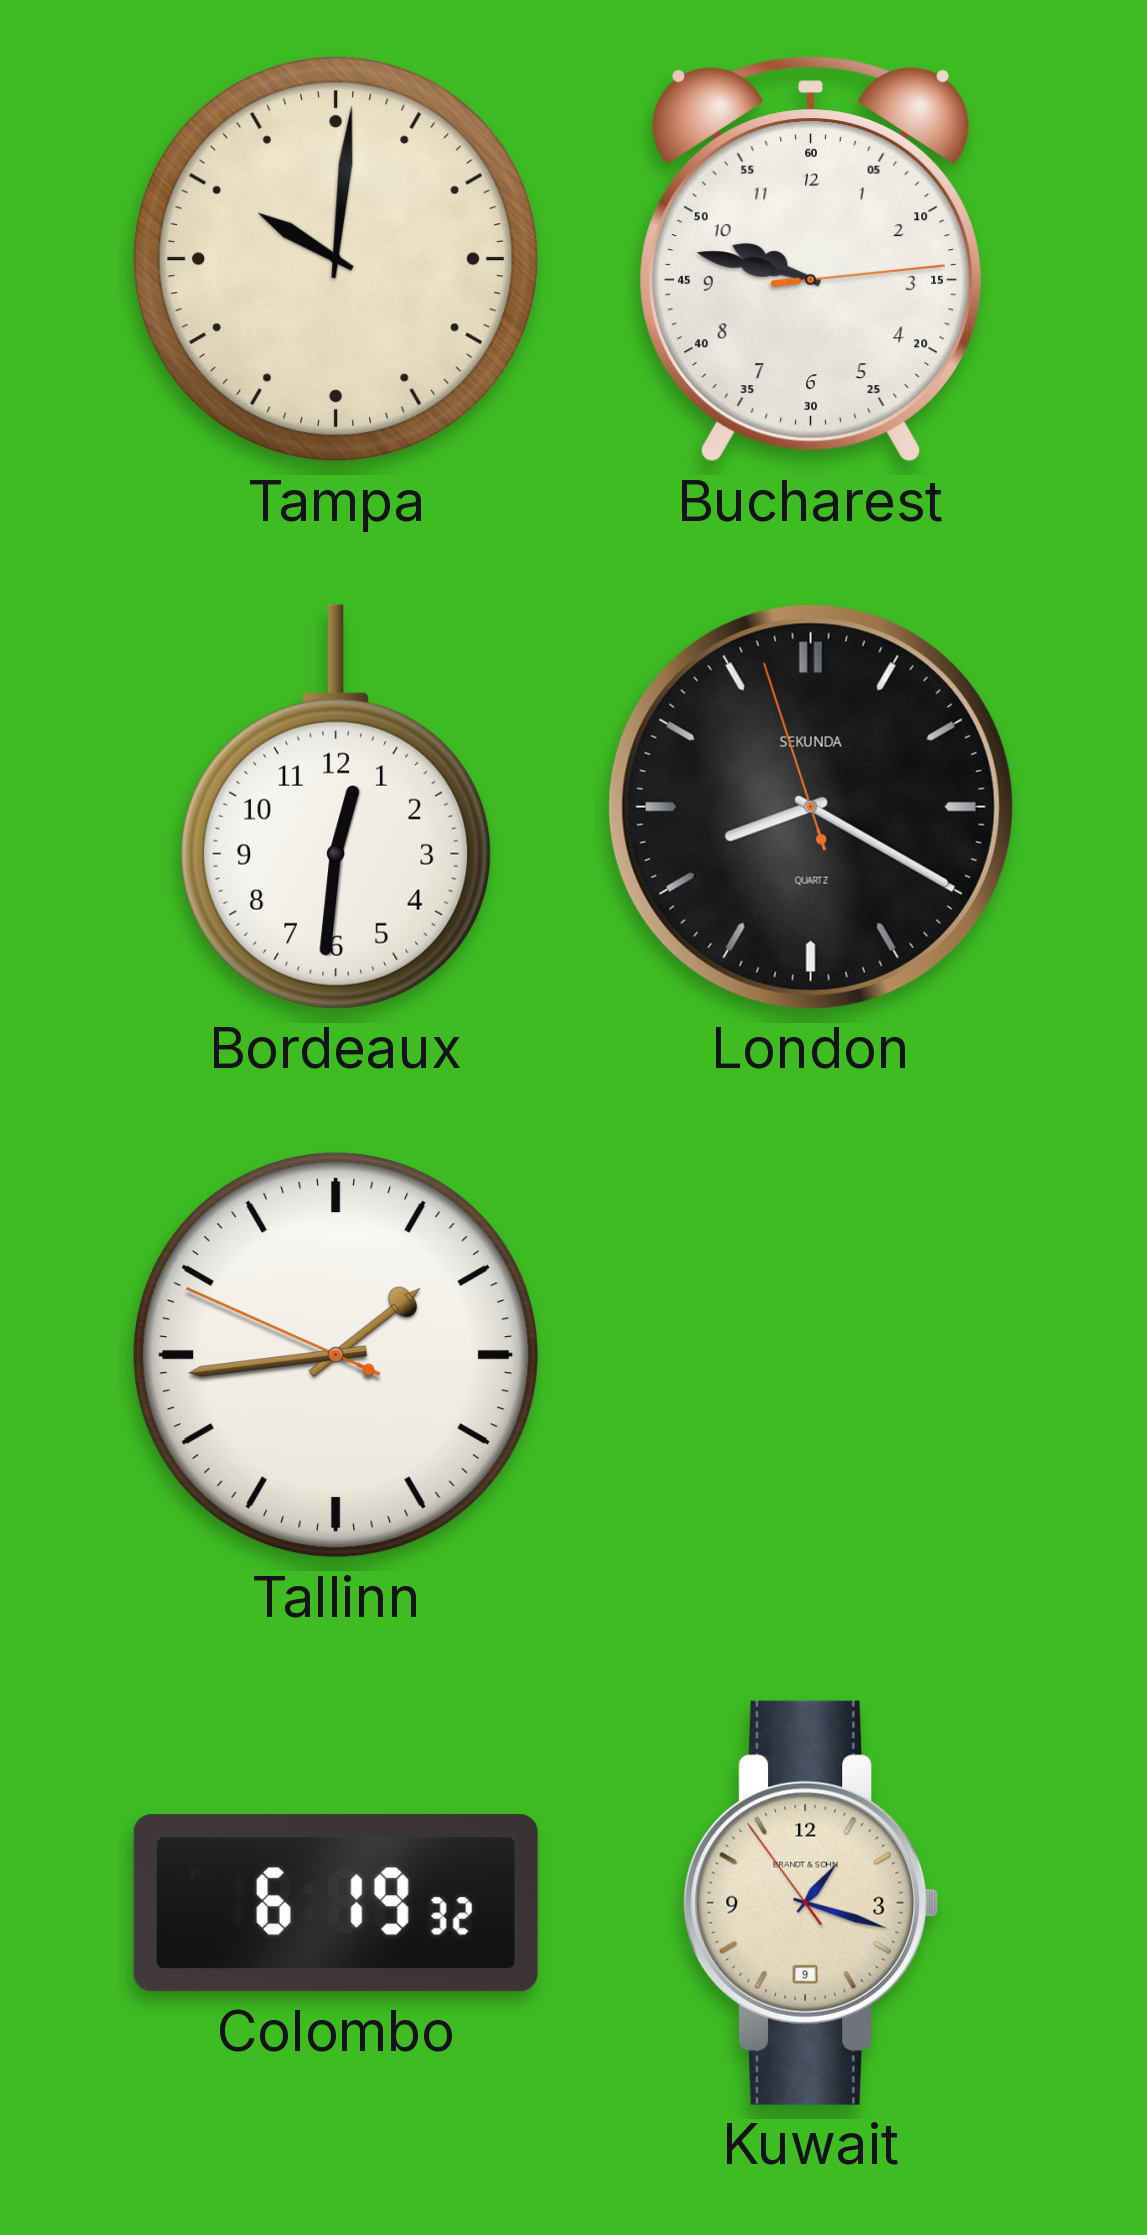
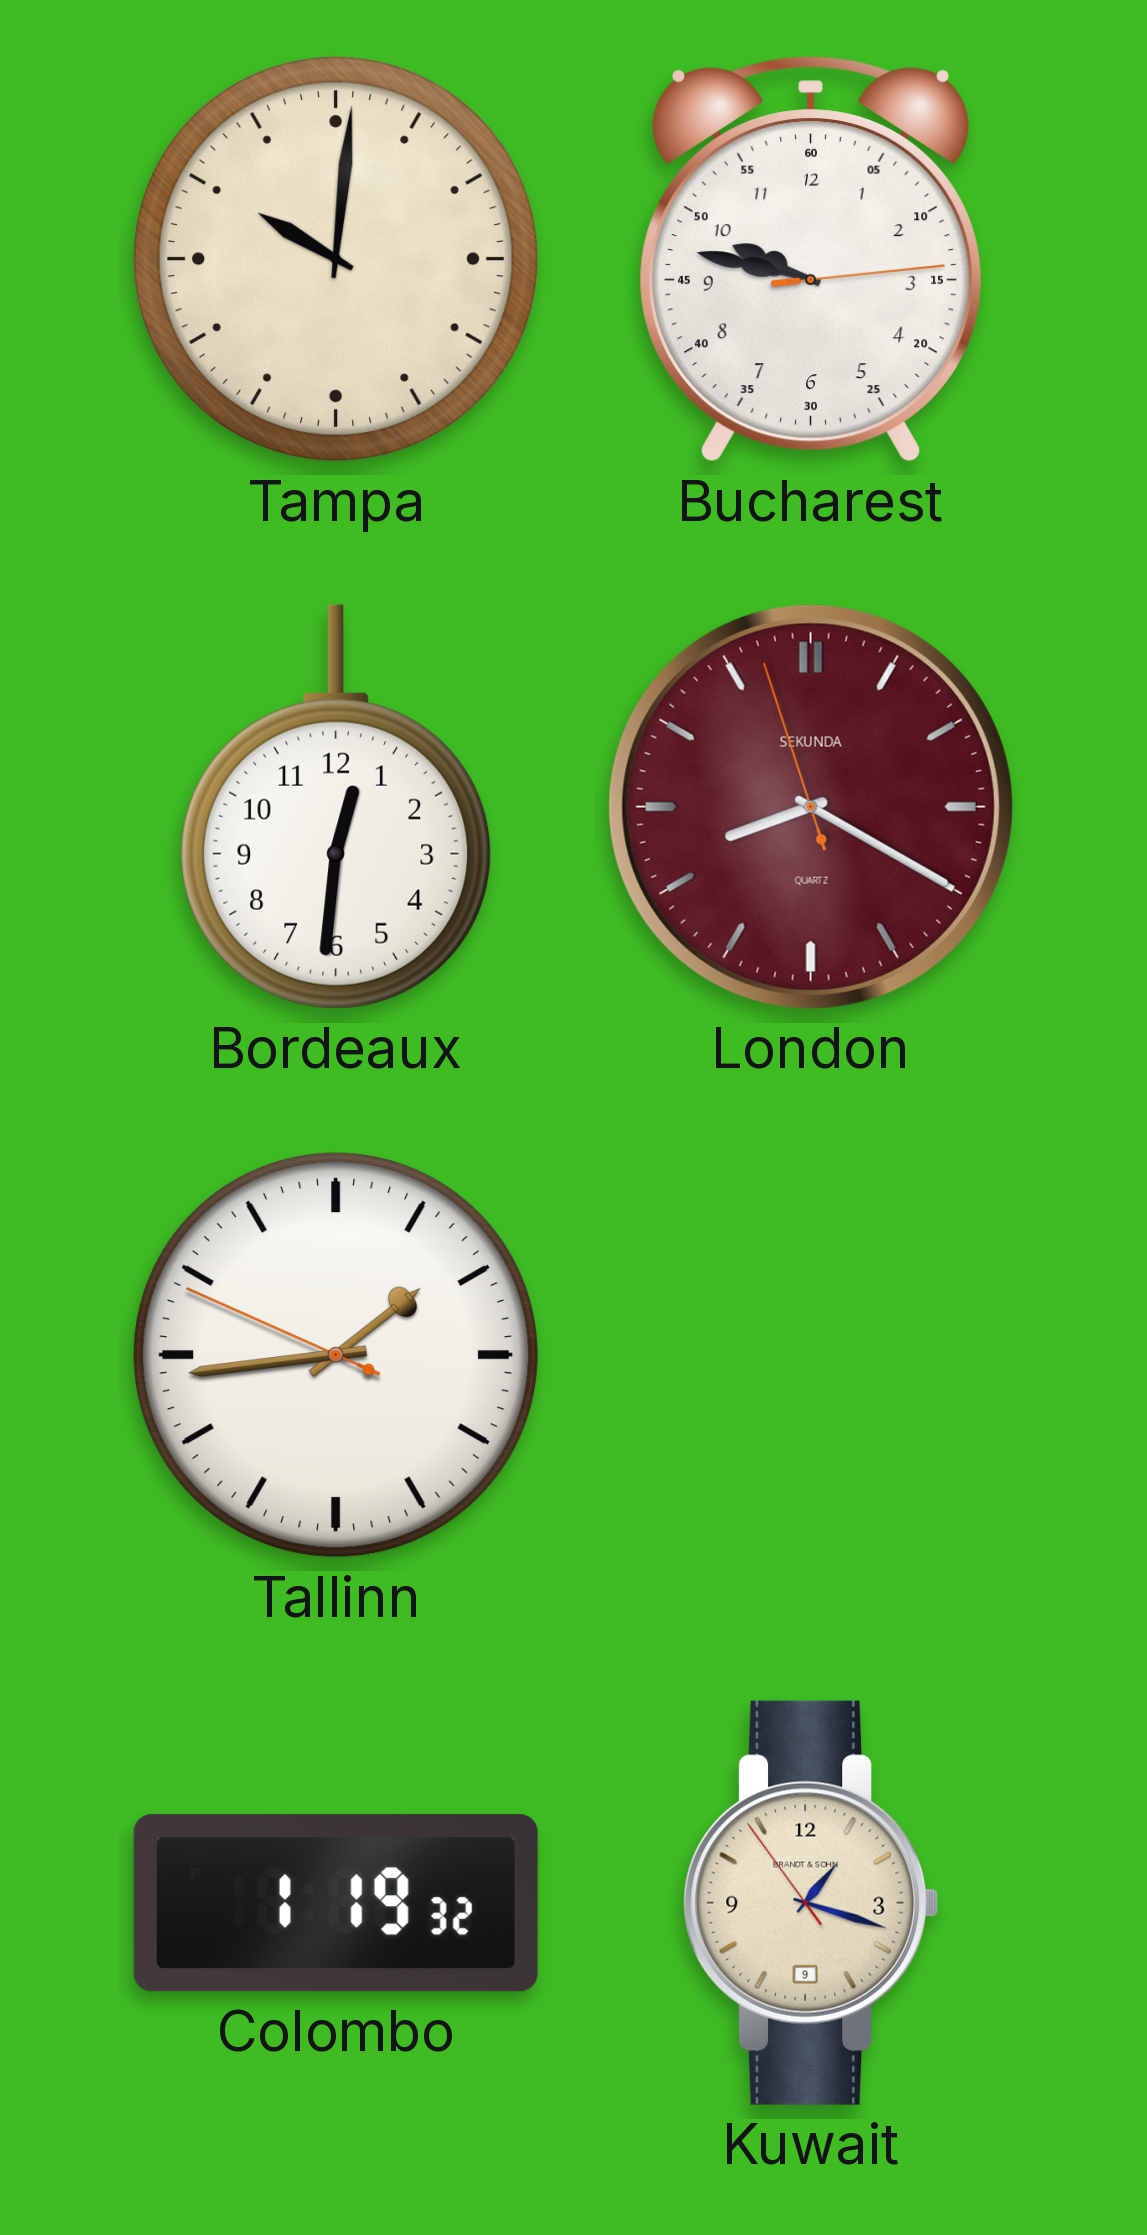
London dial: black -> burgundy (811, 807)
Colombo: 6:19 -> 1:19 (336, 1903)
